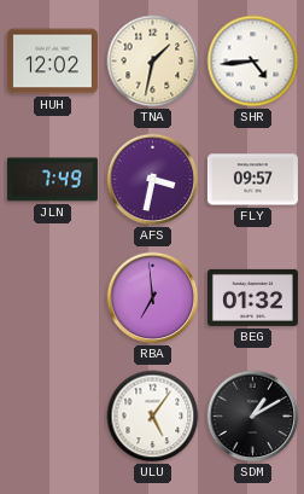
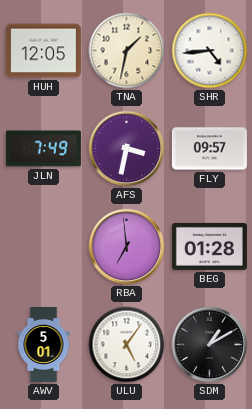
HUH: 12:02 -> 12:05 (43, 51)
BEG: 01:32 -> 01:28 (209, 246)
AWV: none -> 5:01 (44, 344)
